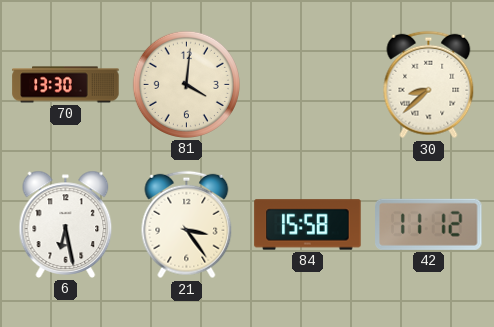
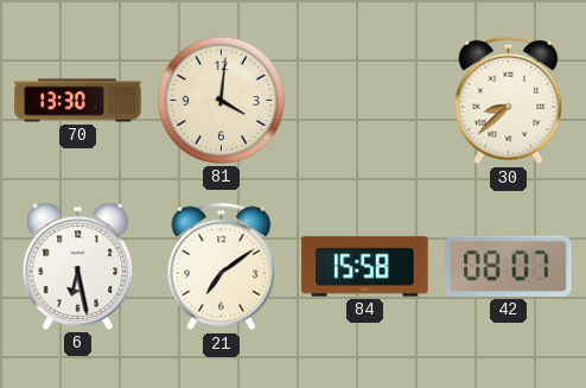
21: 3:24 -> 7:09 (222, 267)
42: 11:12 -> 08:07 (509, 266)
